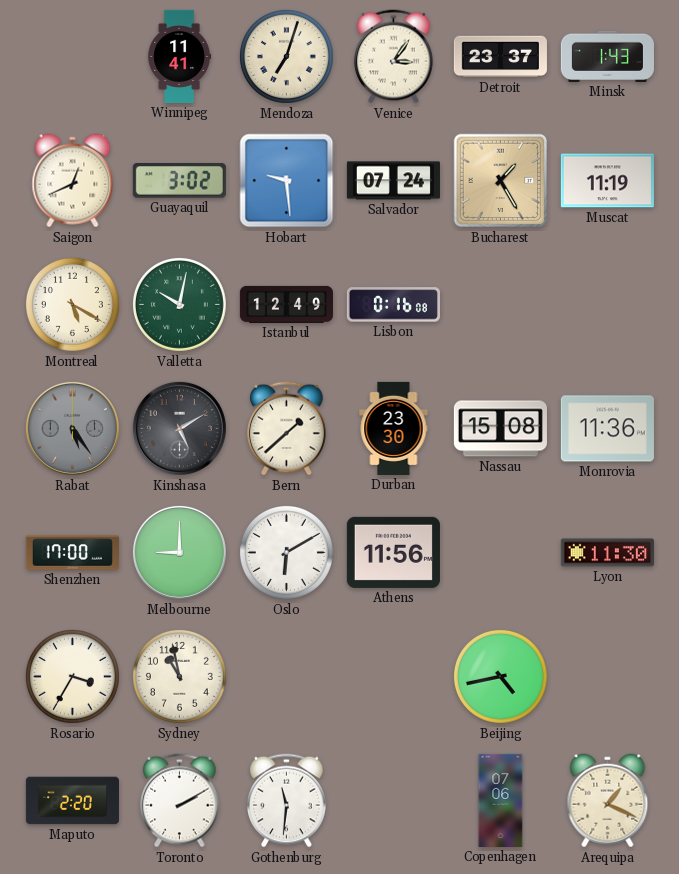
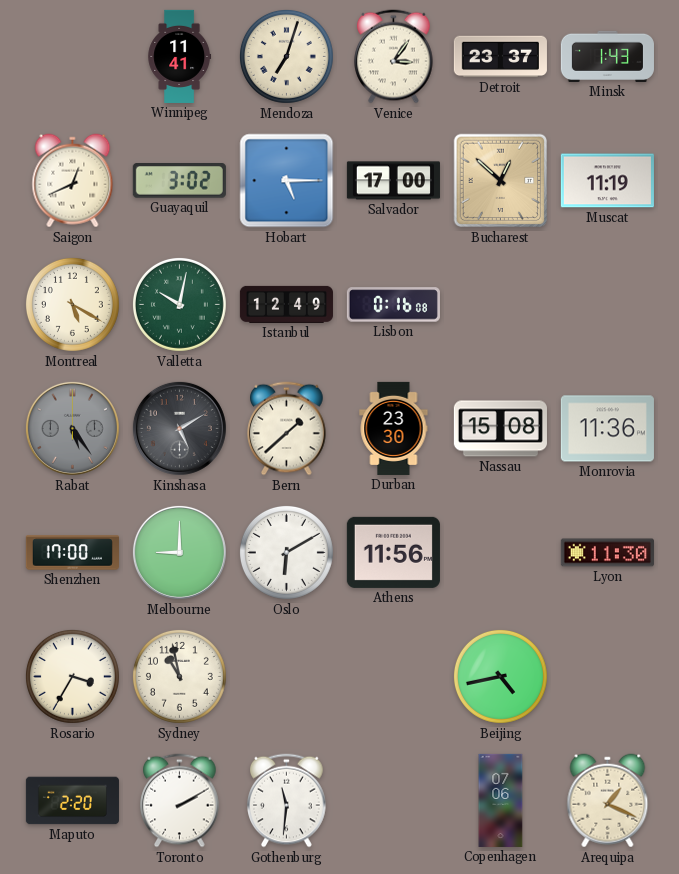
Hobart: 9:29 -> 5:15 (287, 181)
Salvador: 07:24 -> 17:00 (393, 181)
Bucharest: 1:25 -> 12:52 (501, 181)
